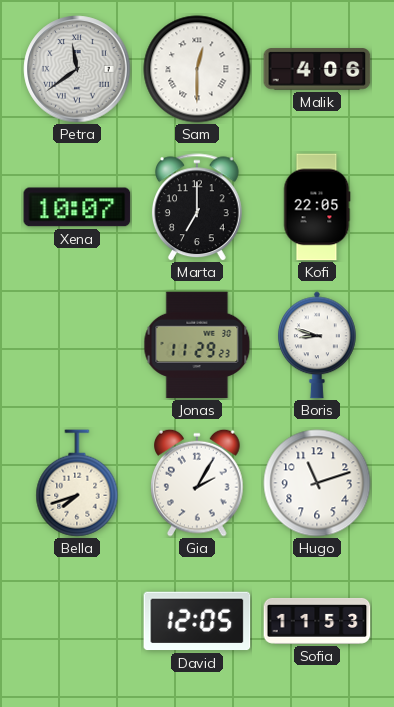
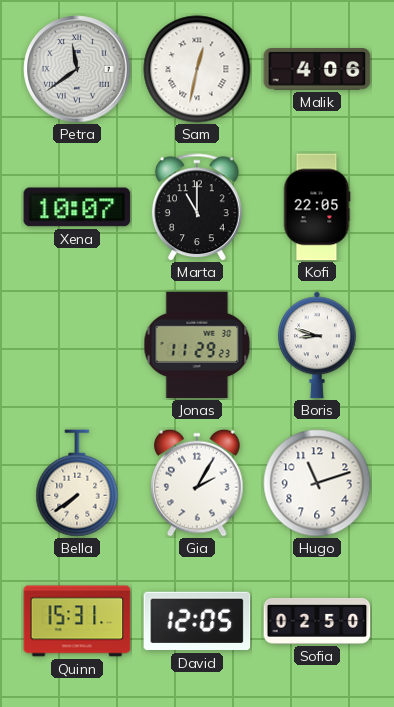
Sam: 12:30 -> 12:32 (197, 69)
Marta: 7:00 -> 11:00 (197, 207)
Bella: 7:42 -> 7:39 (77, 483)
Quinn: none -> 15:31 (77, 621)
Sofia: 11:53 -> 02:50 (317, 621)
